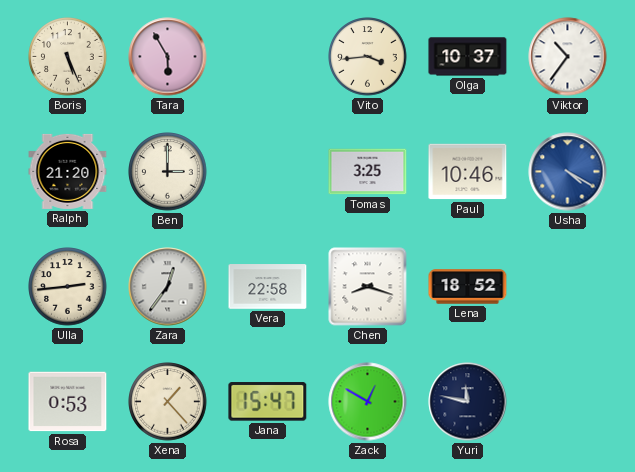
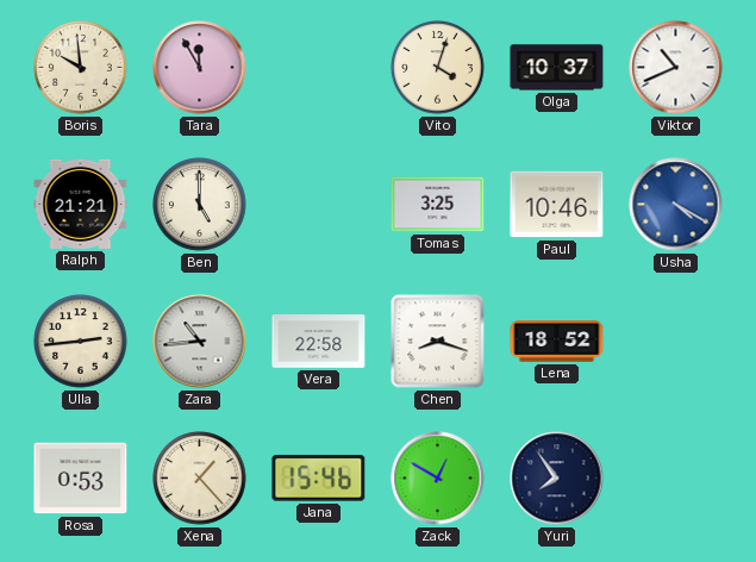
Boris: 5:26 -> 9:59 (81, 68)
Tara: 5:55 -> 11:55 (200, 68)
Vito: 3:44 -> 4:03 (438, 68)
Viktor: 10:36 -> 10:41 (676, 68)
Ralph: 21:20 -> 21:21 (81, 204)
Ben: 3:00 -> 5:00 (200, 205)
Zara: 12:36 -> 10:44 (200, 342)
Jana: 15:47 -> 15:46 (319, 479)
Yuri: 11:47 -> 7:54 (557, 479)
